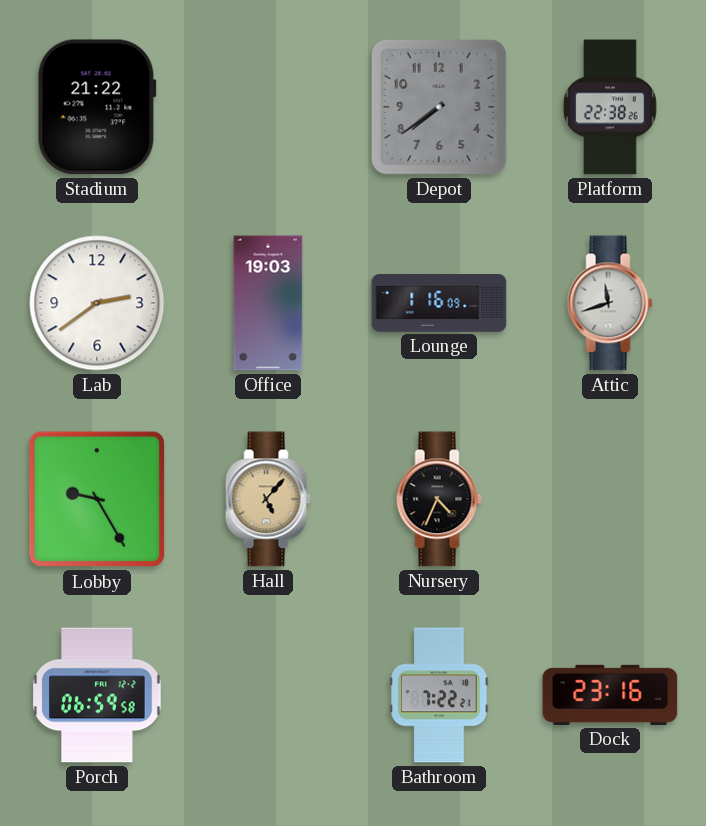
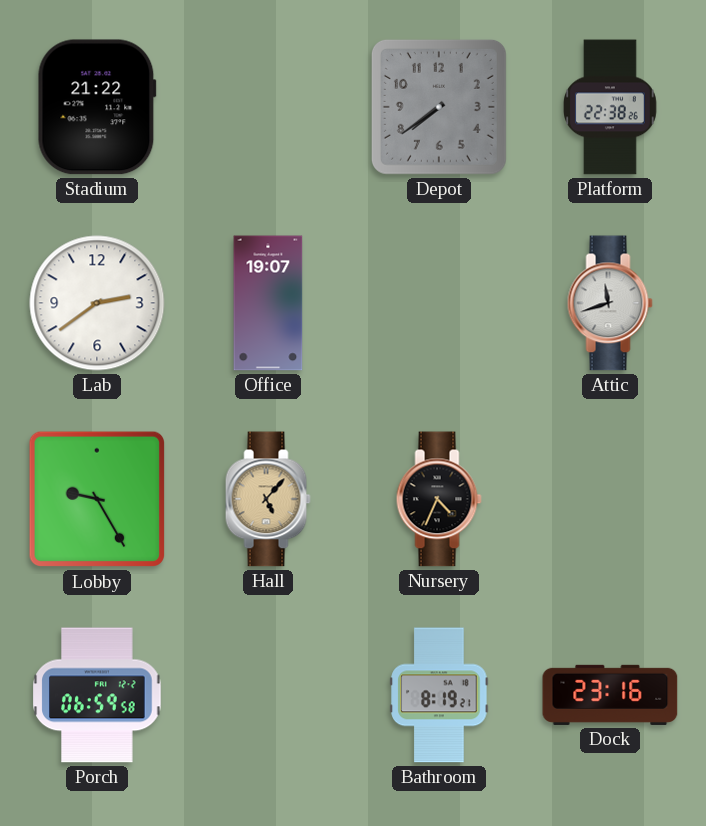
Office: 19:03 -> 19:07 (268, 303)
Lounge: 1:16 -> none (439, 304)
Bathroom: 7:22 -> 8:19 (439, 695)
